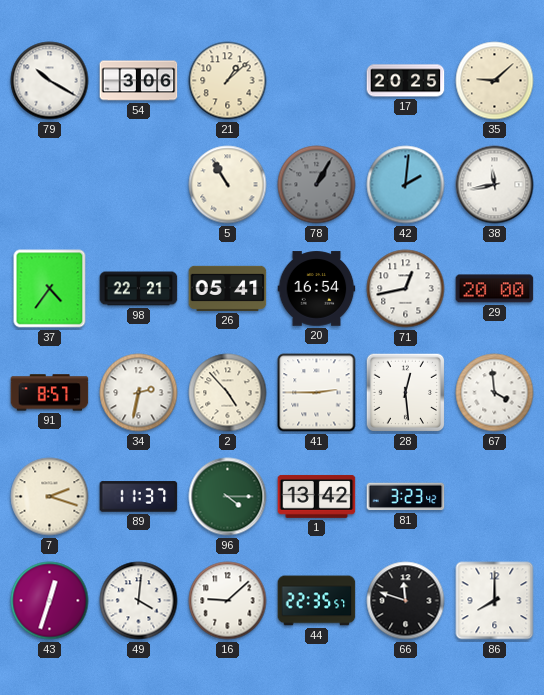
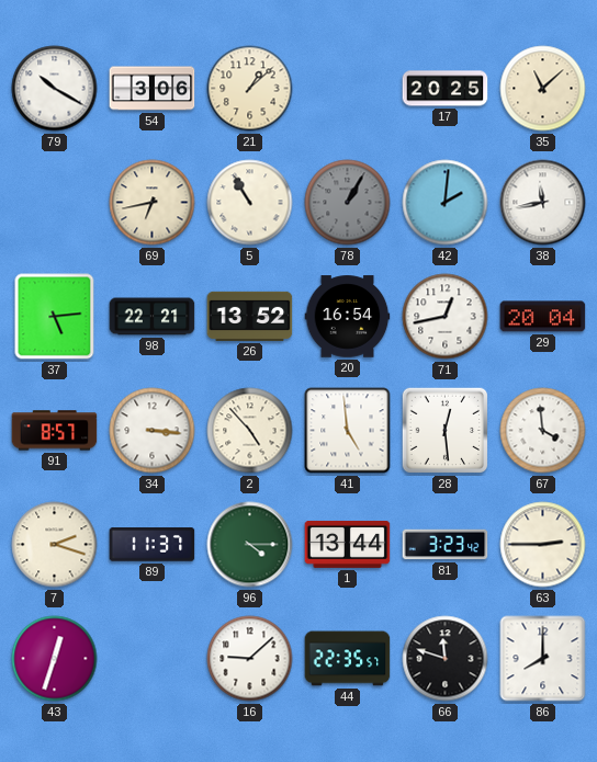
35: 9:08 -> 11:08 (543, 89)
69: none -> 6:43 (153, 203)
37: 4:36 -> 5:14 (55, 317)
26: 05:41 -> 13:52 (250, 316)
29: 20:00 -> 20:04 (543, 317)
34: 2:32 -> 3:16 (153, 431)
41: 2:45 -> 4:59 (348, 431)
1: 13:42 -> 13:44 (348, 544)
63: none -> 2:45 (543, 545)
49: 4:01 -> none (139, 601)
